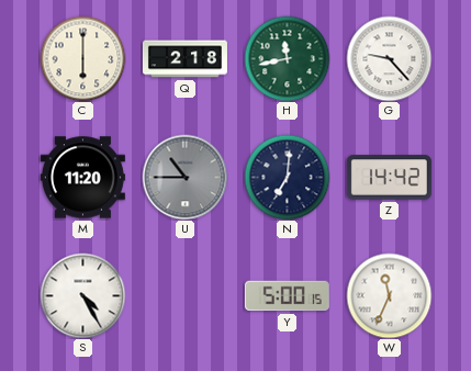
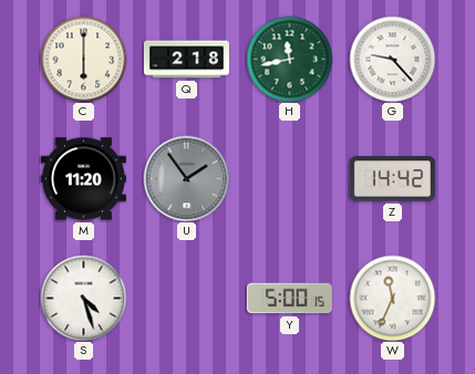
U: 10:45 -> 1:54 (186, 178)
N: 7:01 -> none (287, 177)
S: 4:25 -> 4:27 (83, 298)
